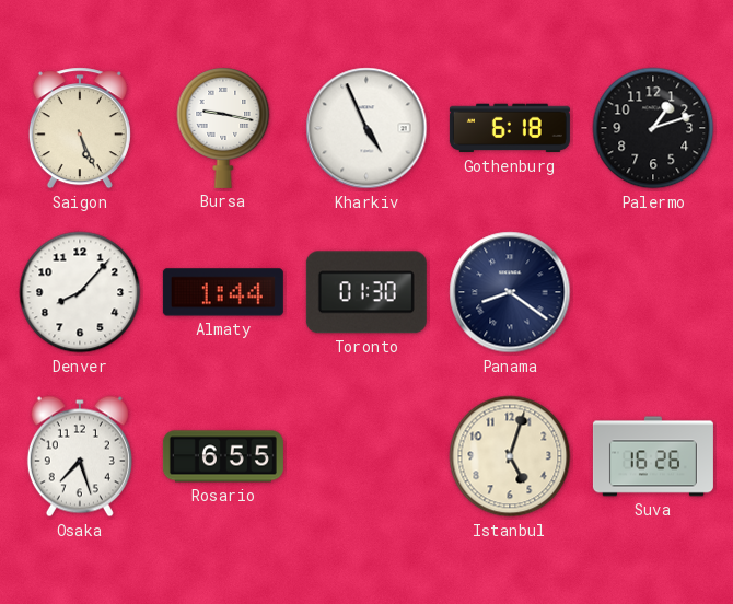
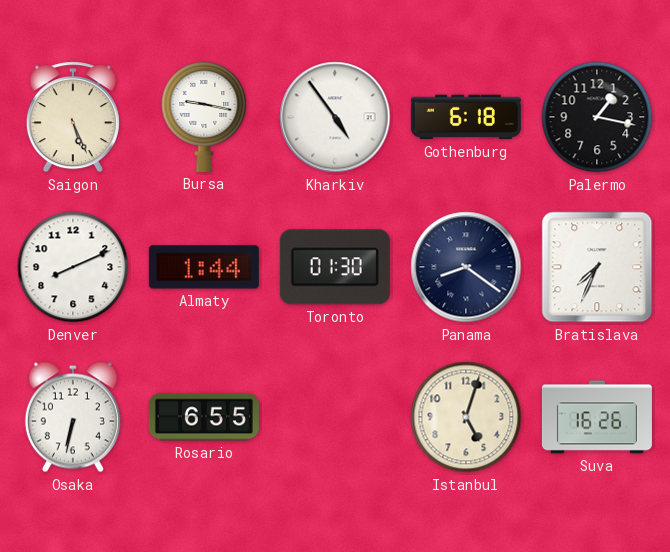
Kharkiv: 4:56 -> 4:54 (335, 117)
Palermo: 1:12 -> 1:17 (597, 117)
Denver: 8:07 -> 8:11 (73, 267)
Bratislava: none -> 7:34 (597, 267)
Osaka: 7:27 -> 6:32 (73, 417)
